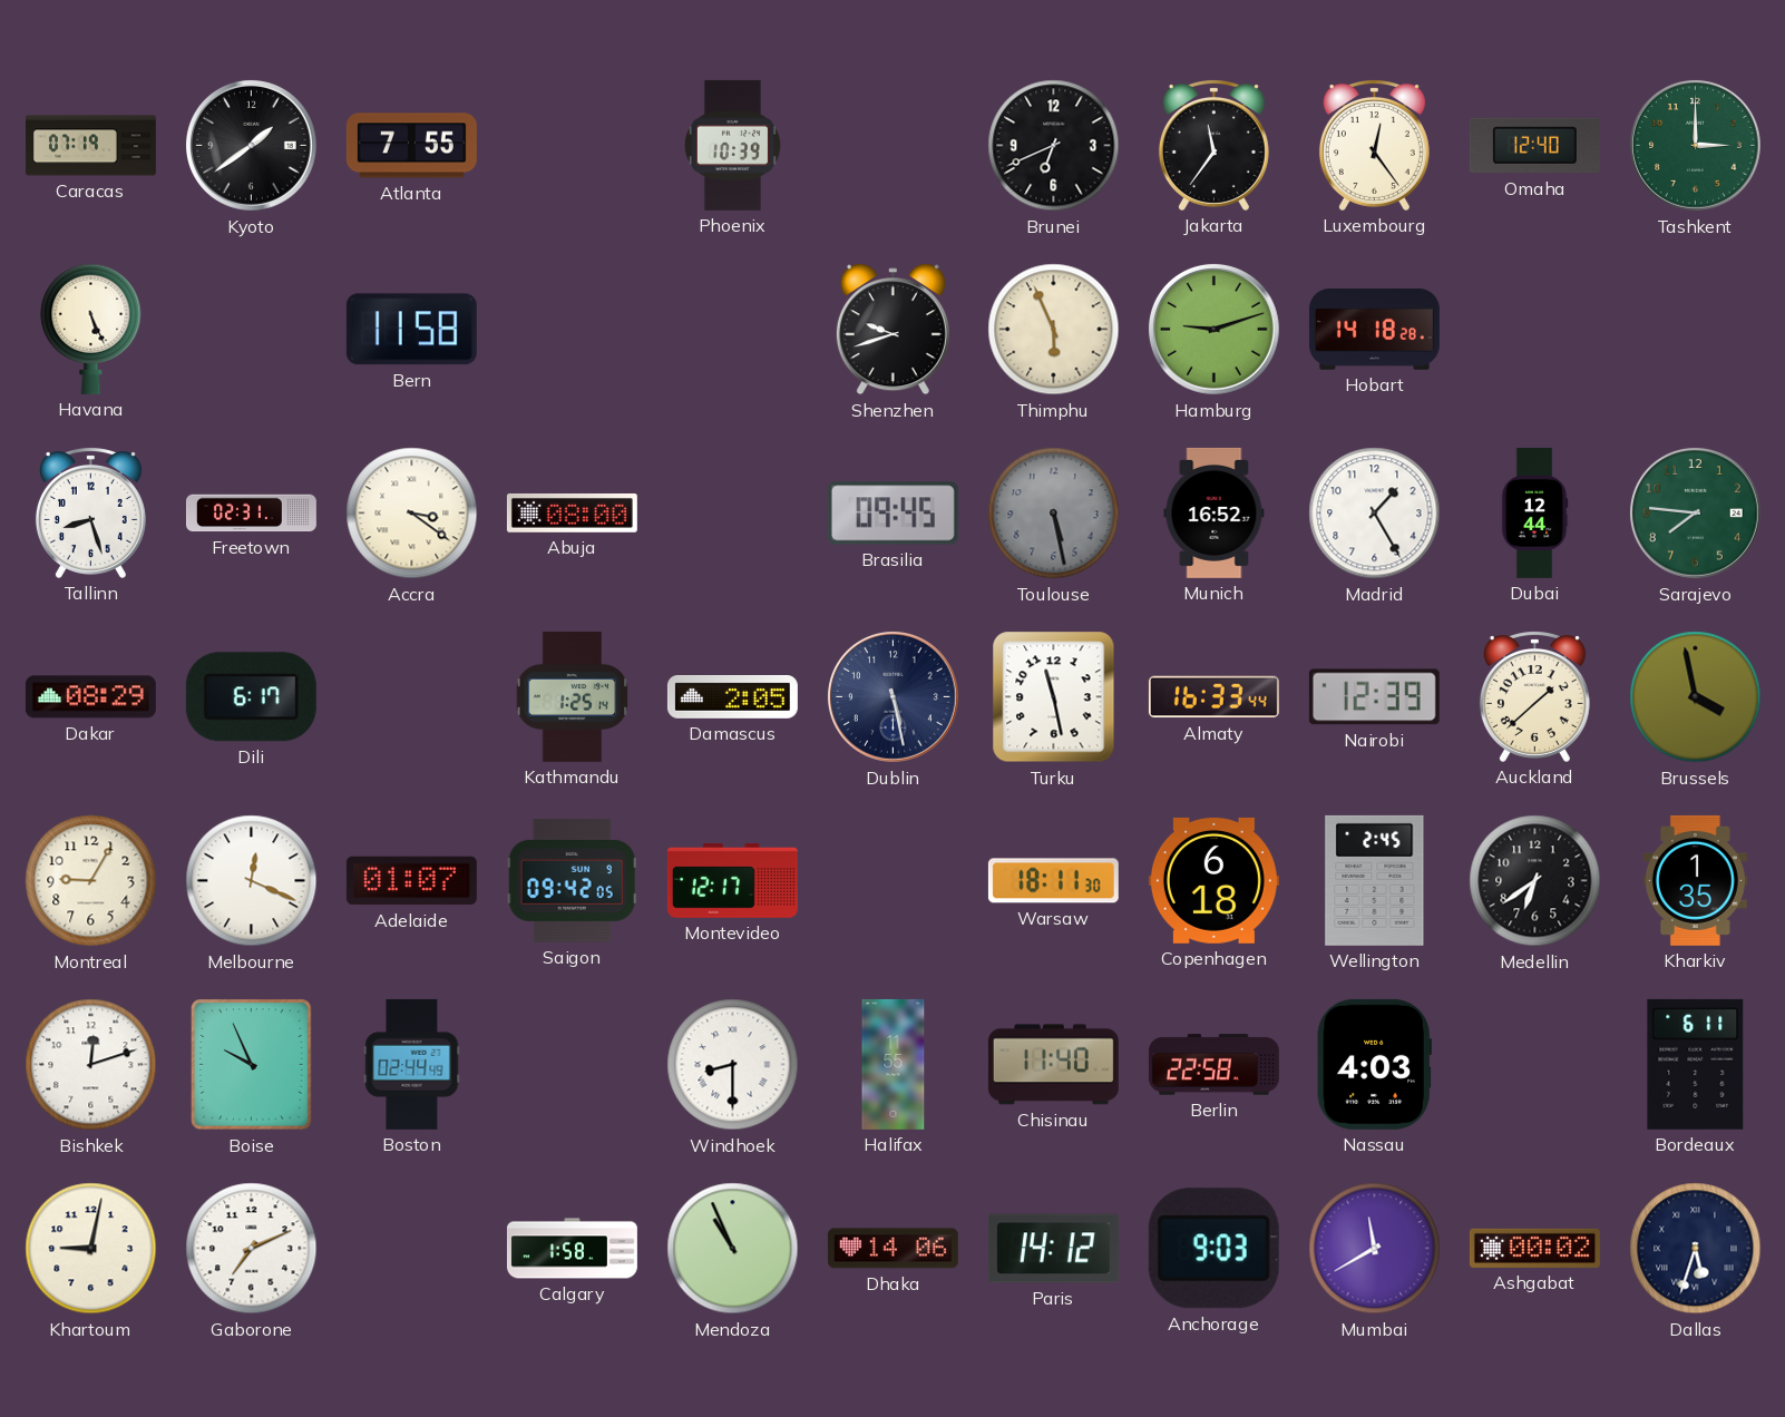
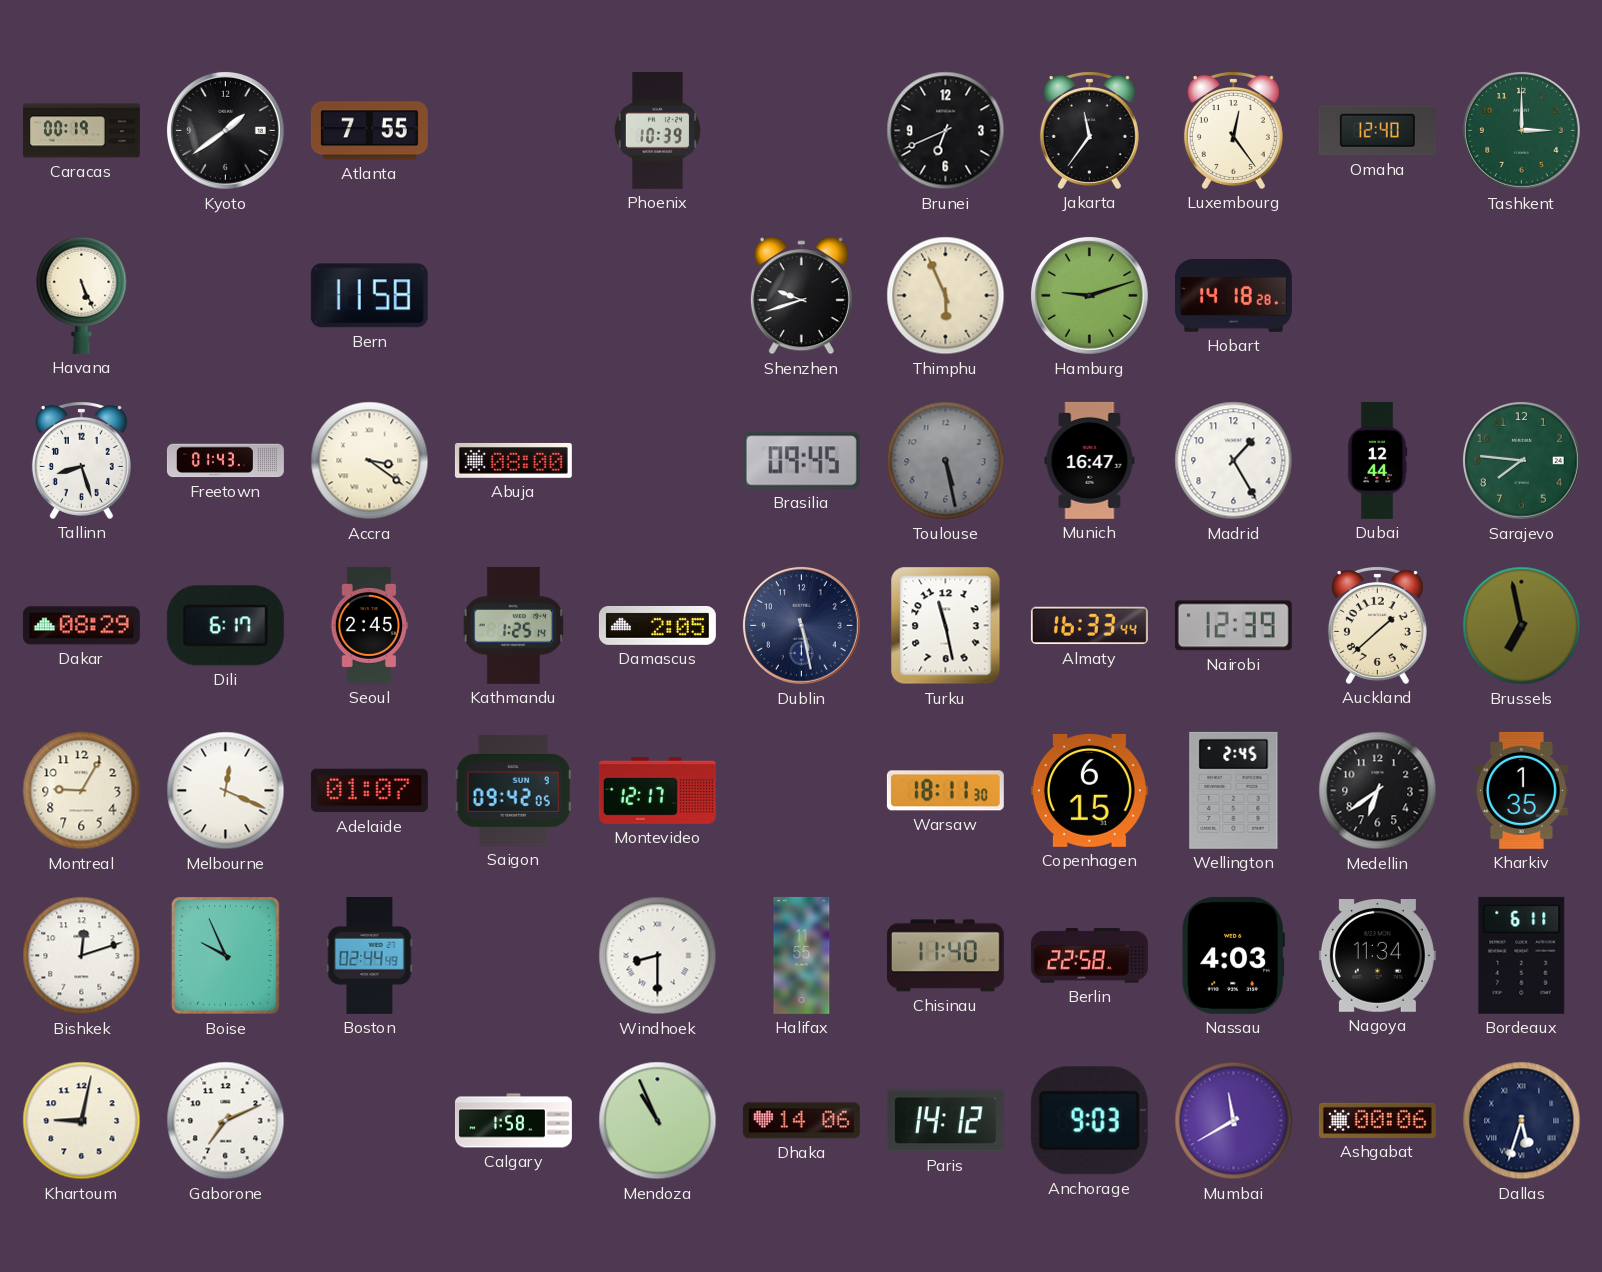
Caracas: 07:19 -> 00:19 (81, 131)
Freetown: 02:31 -> 01:43 (225, 461)
Munich: 16:52 -> 16:47 (1090, 460)
Seoul: none -> 2:45 (369, 625)
Brussels: 3:58 -> 6:58 (1522, 626)
Copenhagen: 6:18 -> 6:15 (1089, 790)
Nagoya: none -> 11:34 (1377, 956)
Ashgabat: 00:02 -> 00:06 (1377, 1120)
